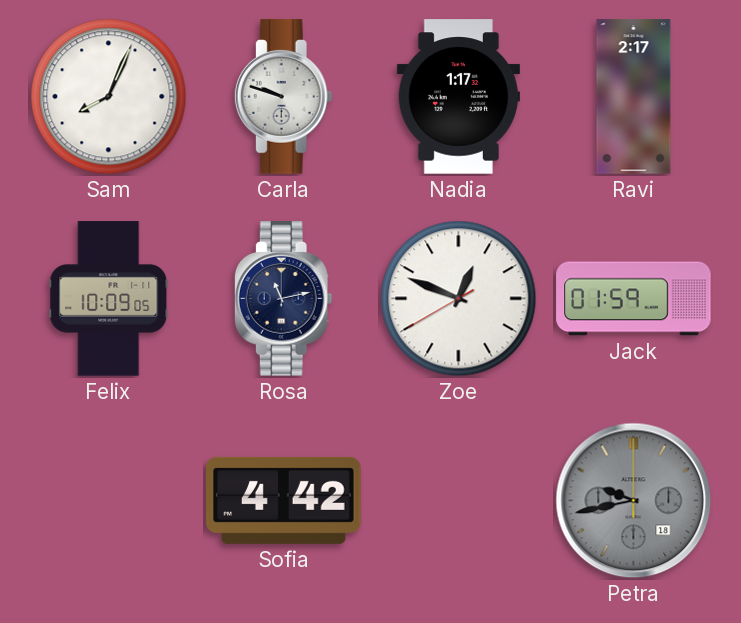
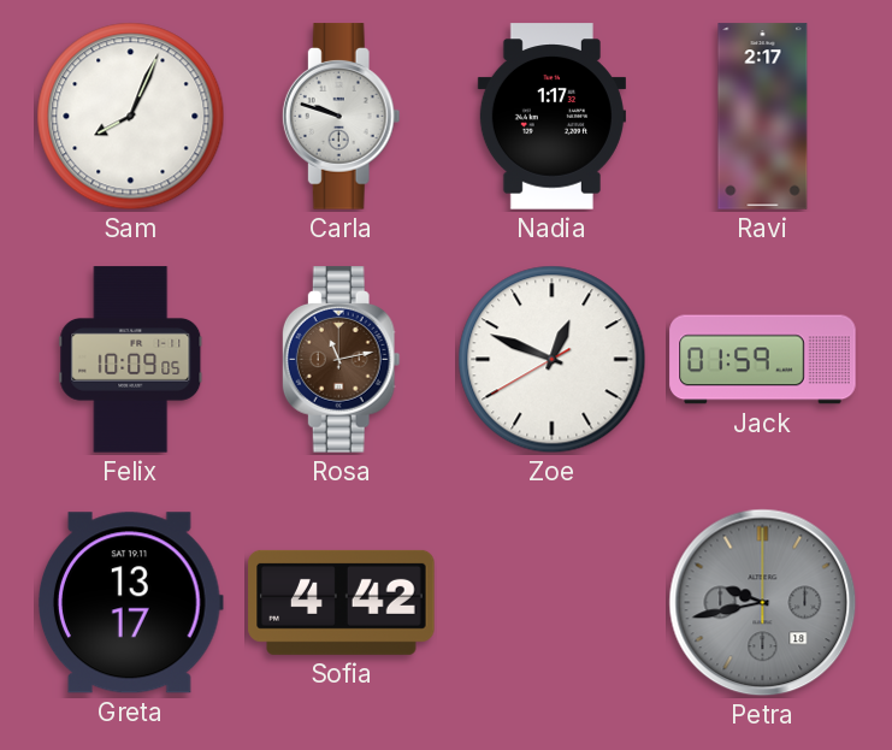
Rosa dial: navy -> brown (341, 360)
Greta: none -> 13:17 (130, 603)
